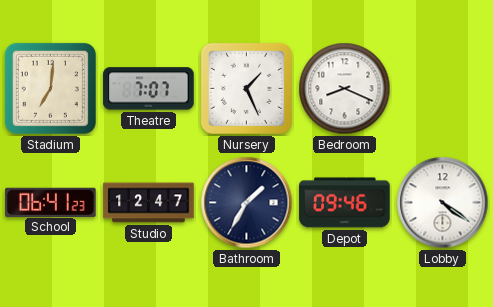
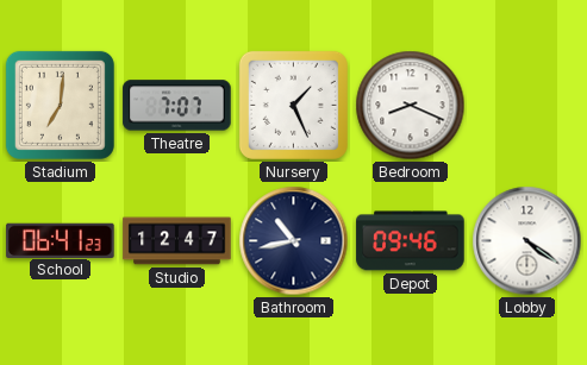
Bathroom: 1:35 -> 10:43 (294, 241)
